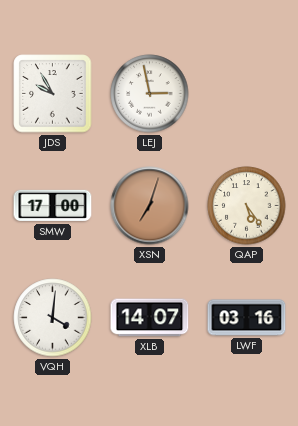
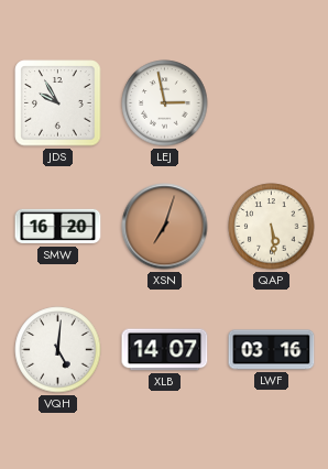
SMW: 17:00 -> 16:20 (58, 227)
QAP: 5:24 -> 5:29 (272, 227)
VQH: 4:01 -> 5:01 (58, 350)
